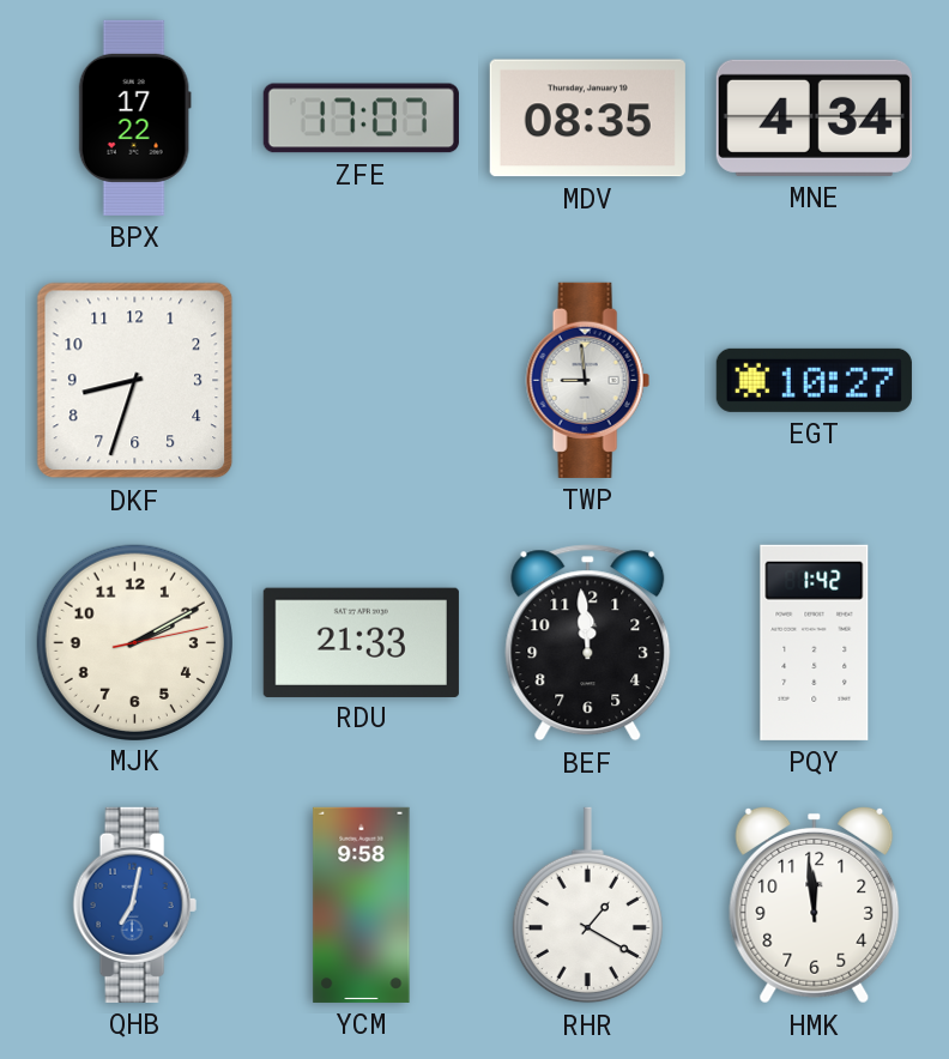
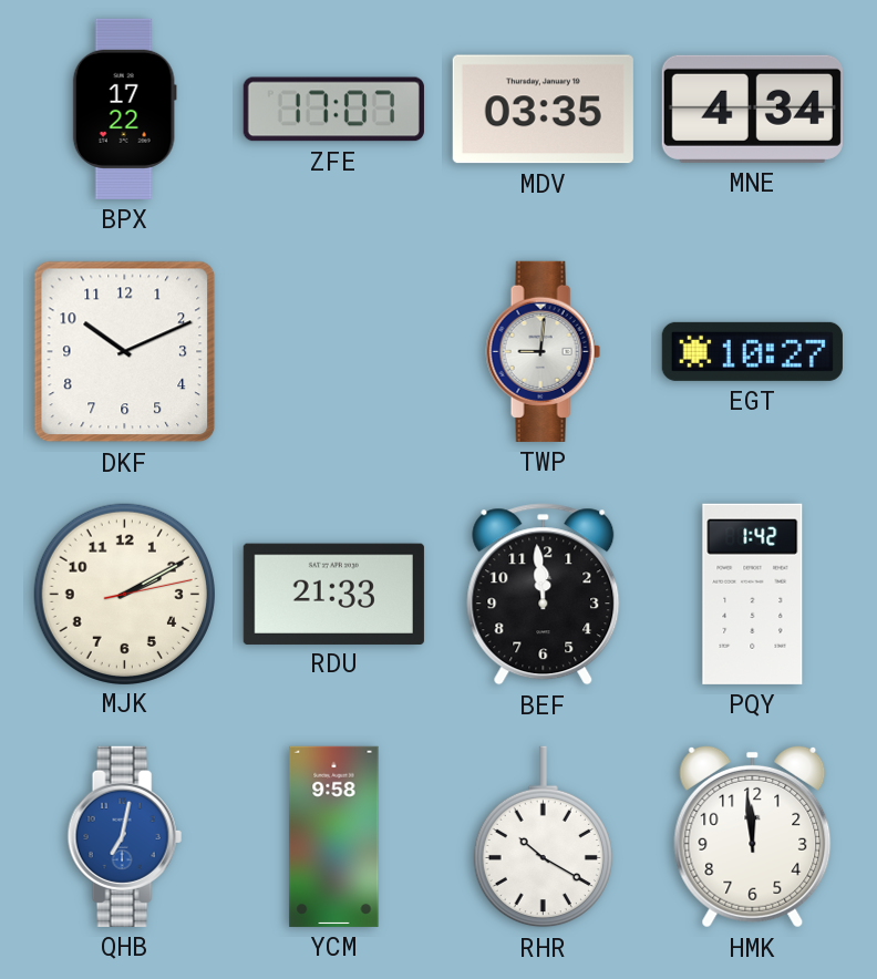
MDV: 08:35 -> 03:35 (543, 110)
DKF: 8:33 -> 10:11 (125, 352)
TWP: 8:59 -> 9:01 (543, 351)
RHR: 1:20 -> 10:20 (543, 837)
